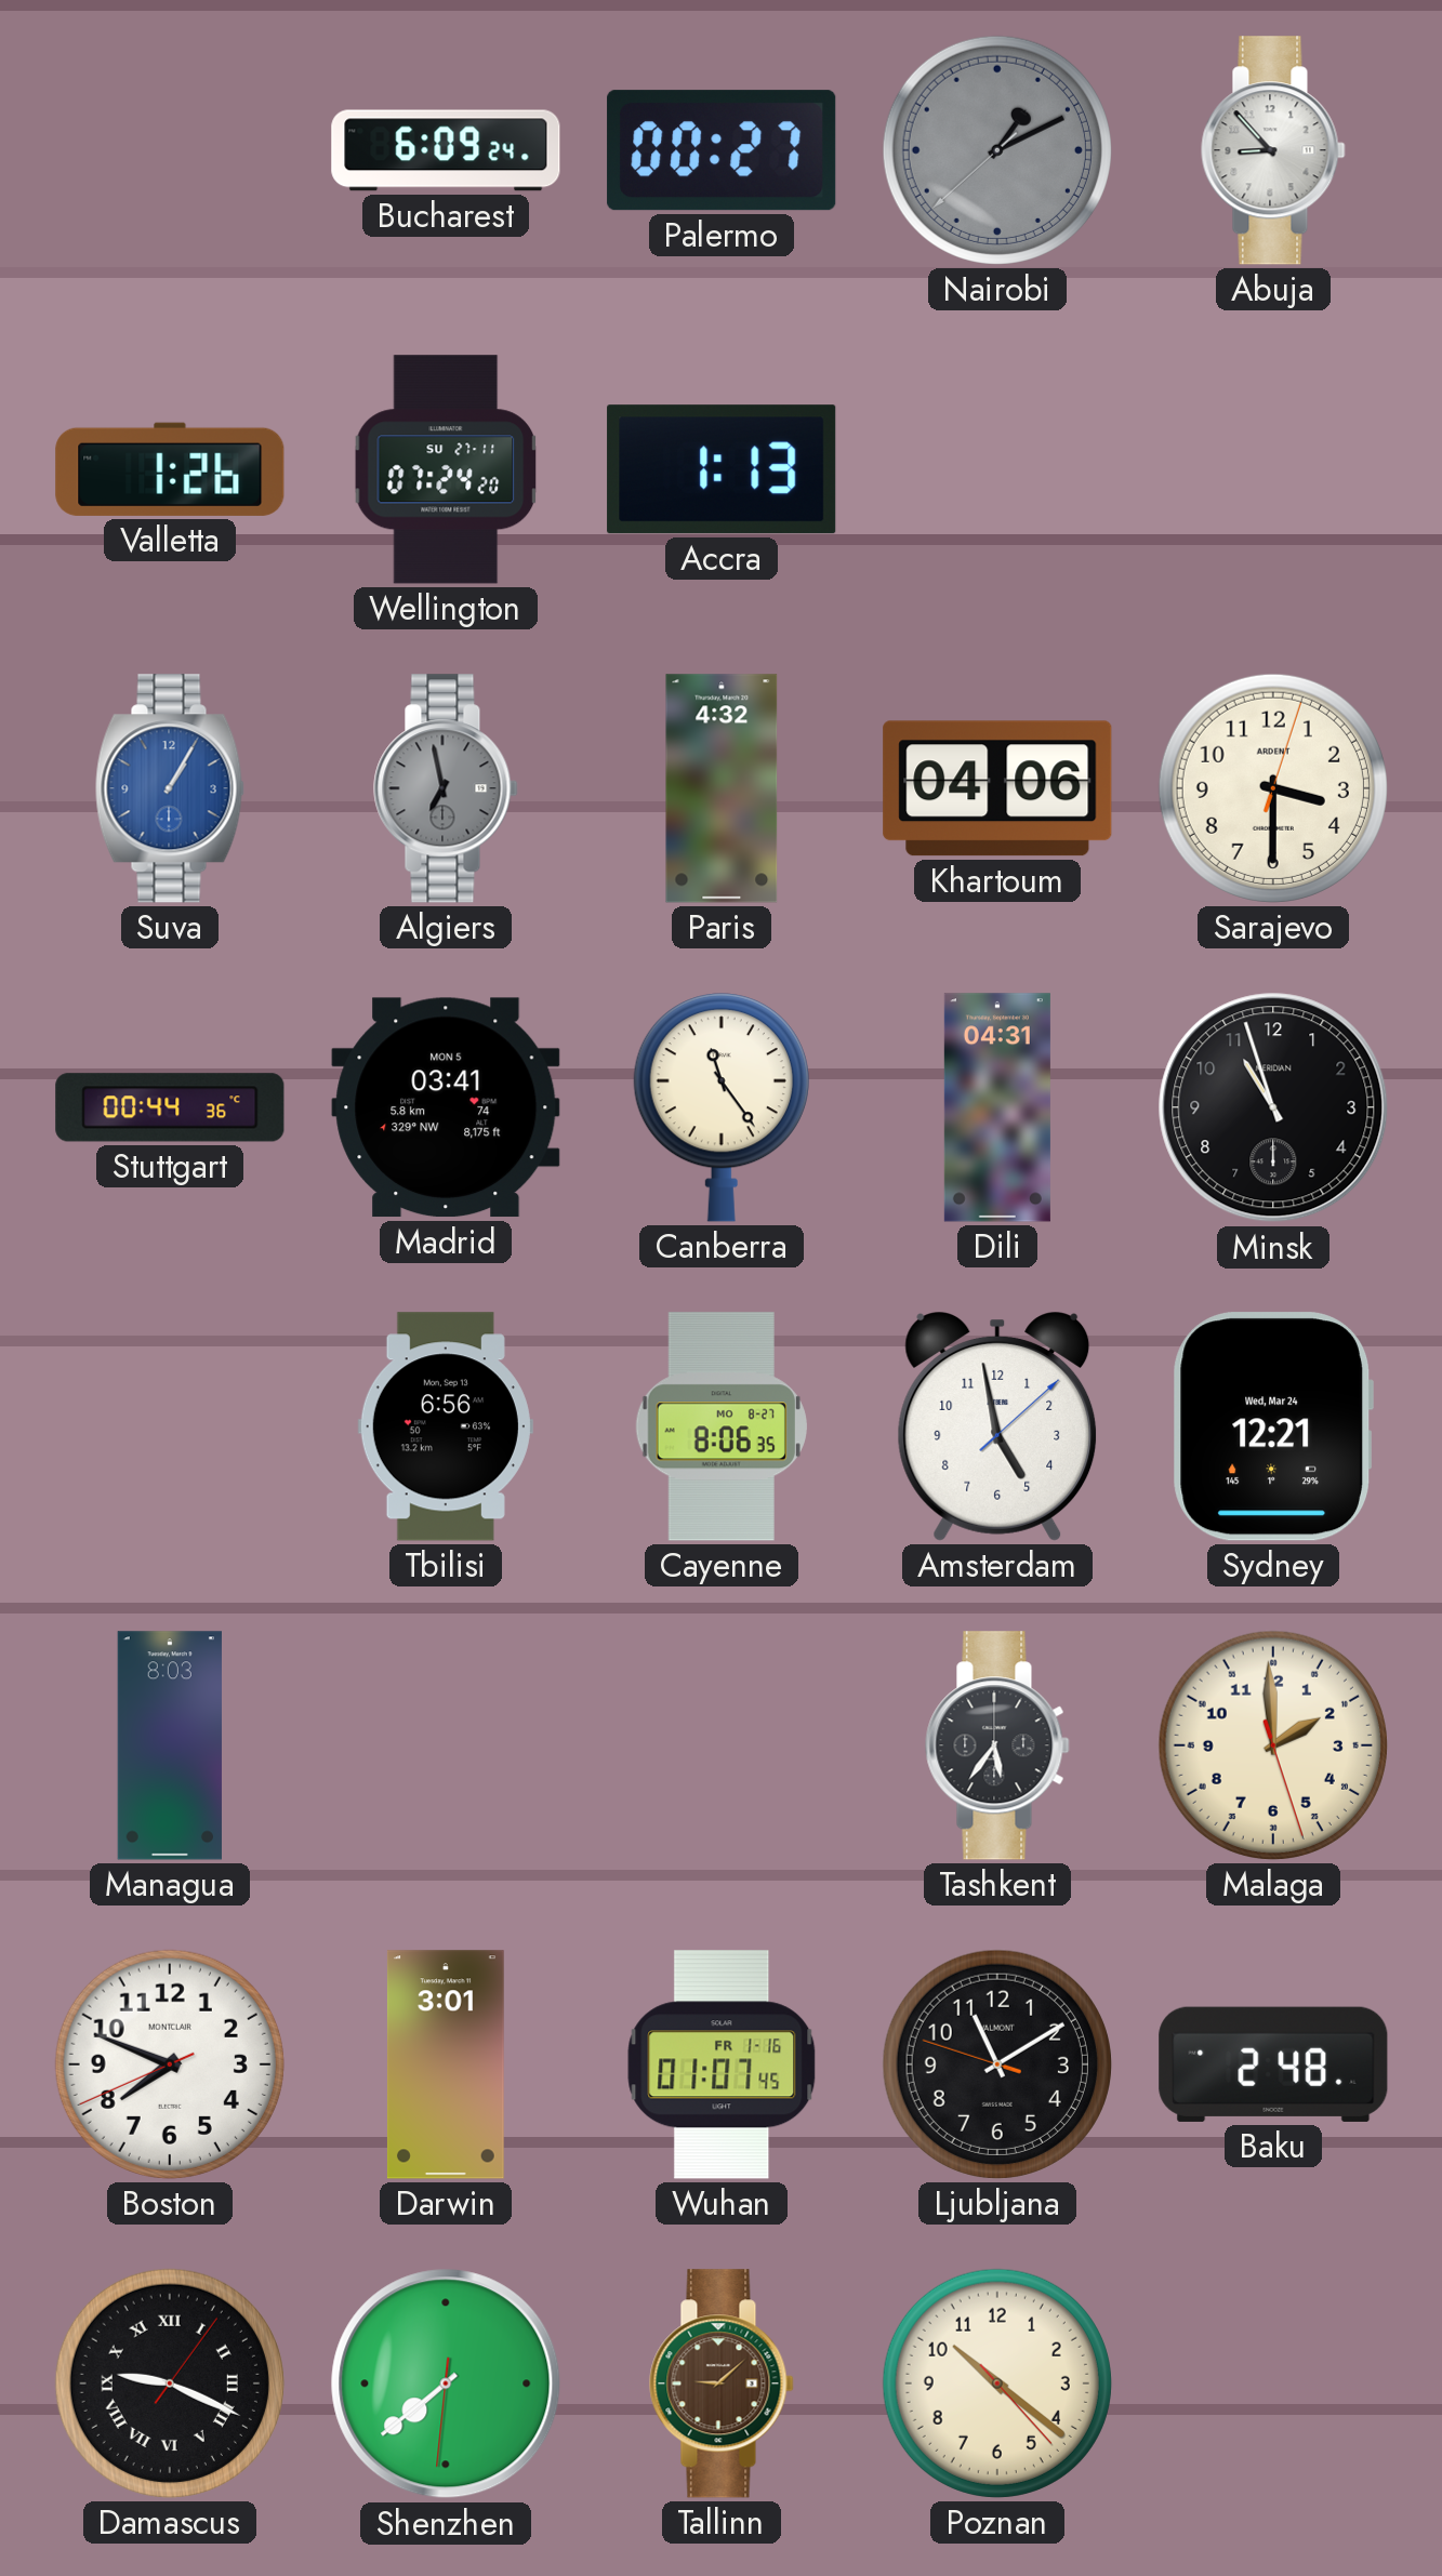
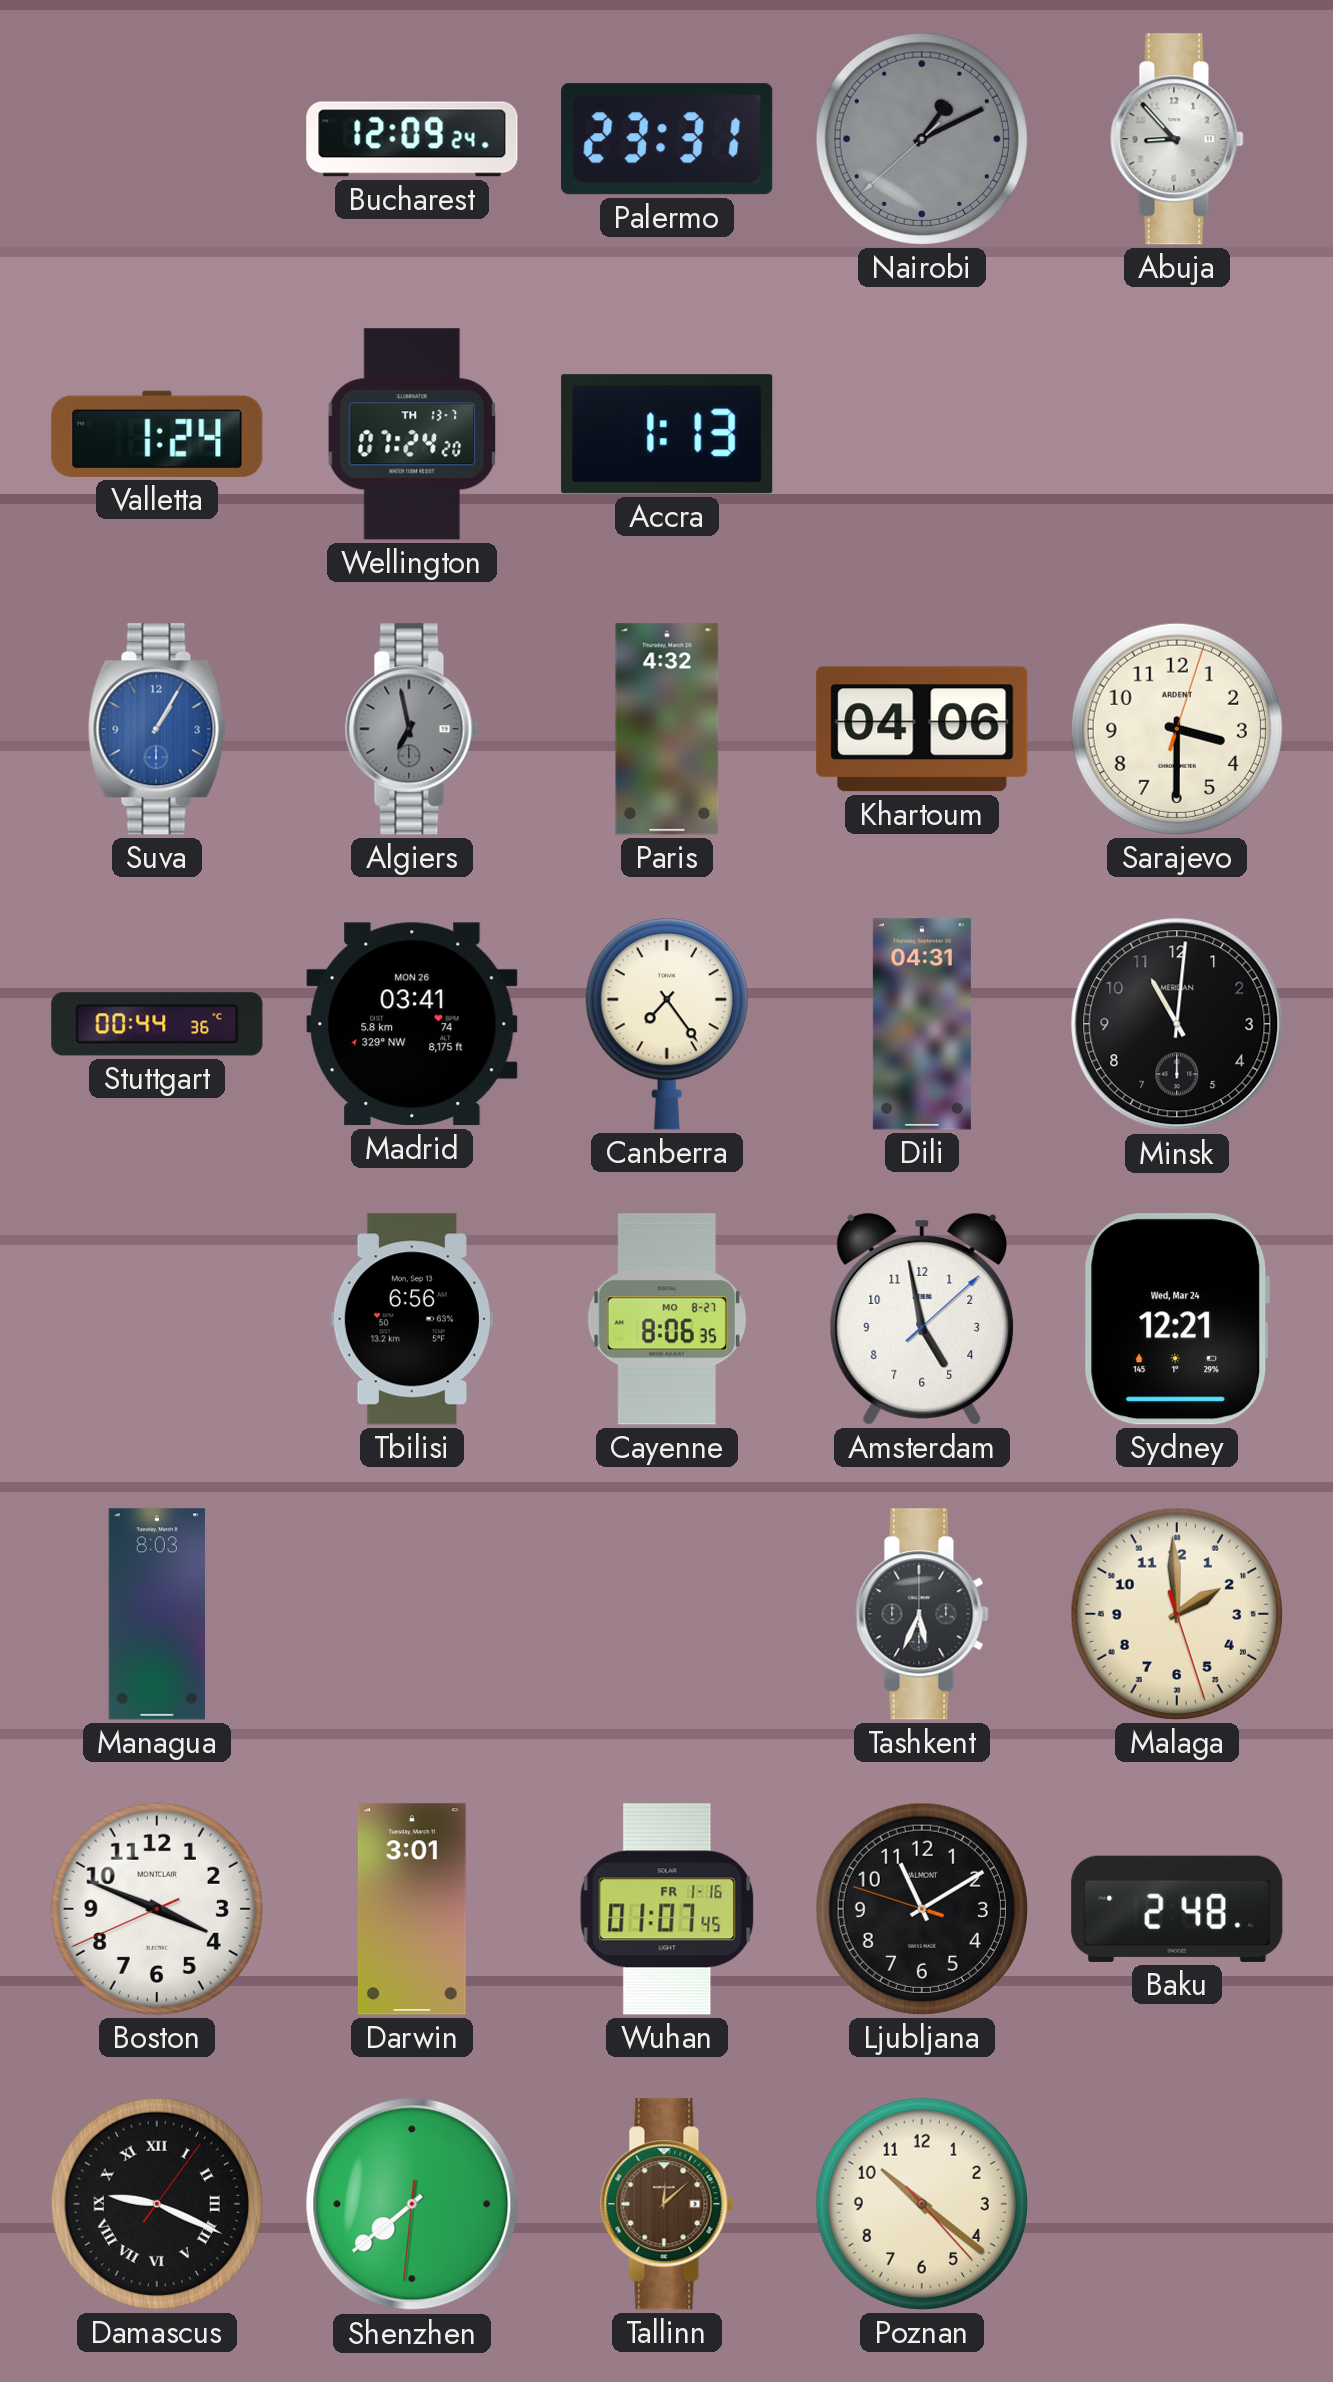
Bucharest: 6:09 -> 12:09 (412, 139)
Palermo: 00:27 -> 23:31 (667, 139)
Valletta: 1:26 -> 1:24 (157, 434)
Wellington date: SU 27-11 -> TH 13-7 (412, 434)
Madrid date: MON 5 -> MON 26 (412, 1024)
Canberra: 11:24 -> 7:24 (667, 1024)
Minsk: 10:57 -> 11:01 (1177, 1024)
Tashkent: 5:36 -> 5:34 (922, 1614)
Boston: 7:48 -> 3:48 (157, 1909)
Tallinn: 9:08 -> 12:08 (667, 2204)
